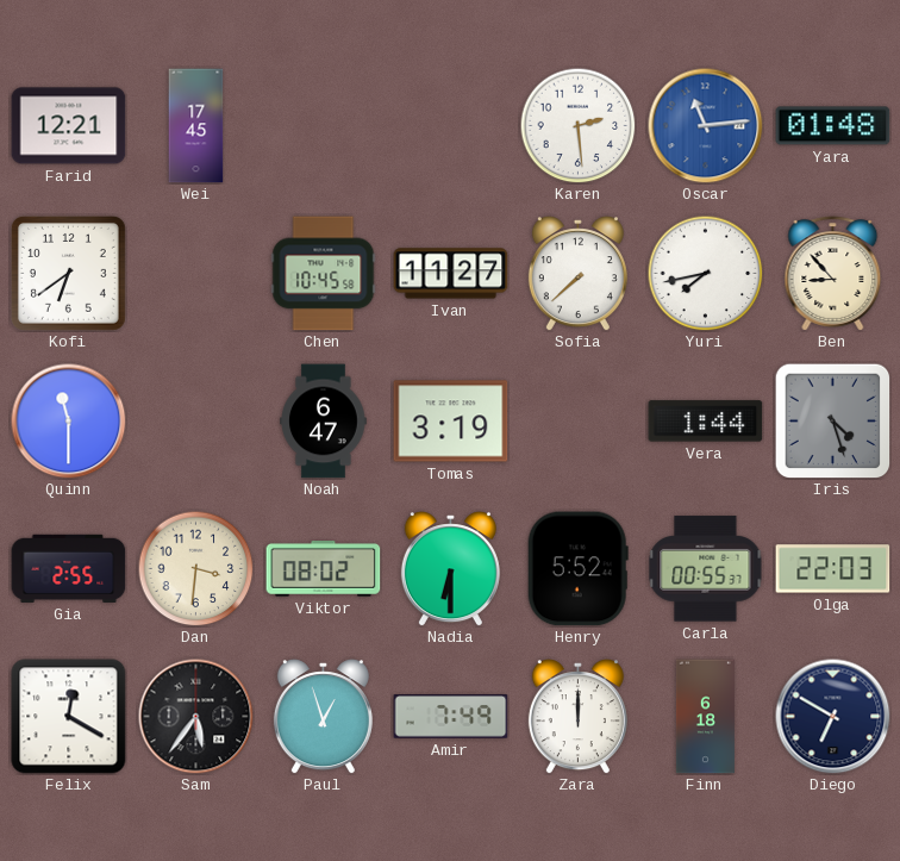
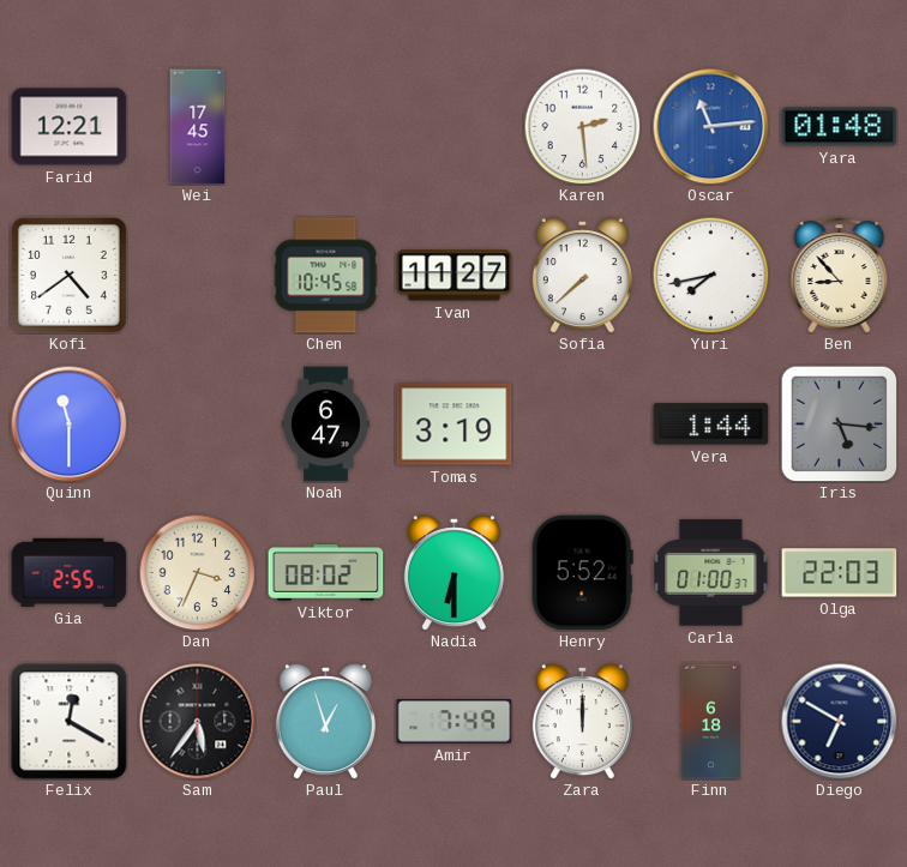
Kofi: 6:39 -> 4:39 (68, 275)
Iris: 4:27 -> 5:16 (839, 423)
Dan: 3:31 -> 3:34 (197, 572)
Carla: 00:55 -> 01:00 (711, 573)
